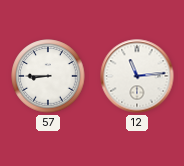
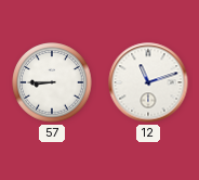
12: 11:14 -> 11:12 (148, 82)
